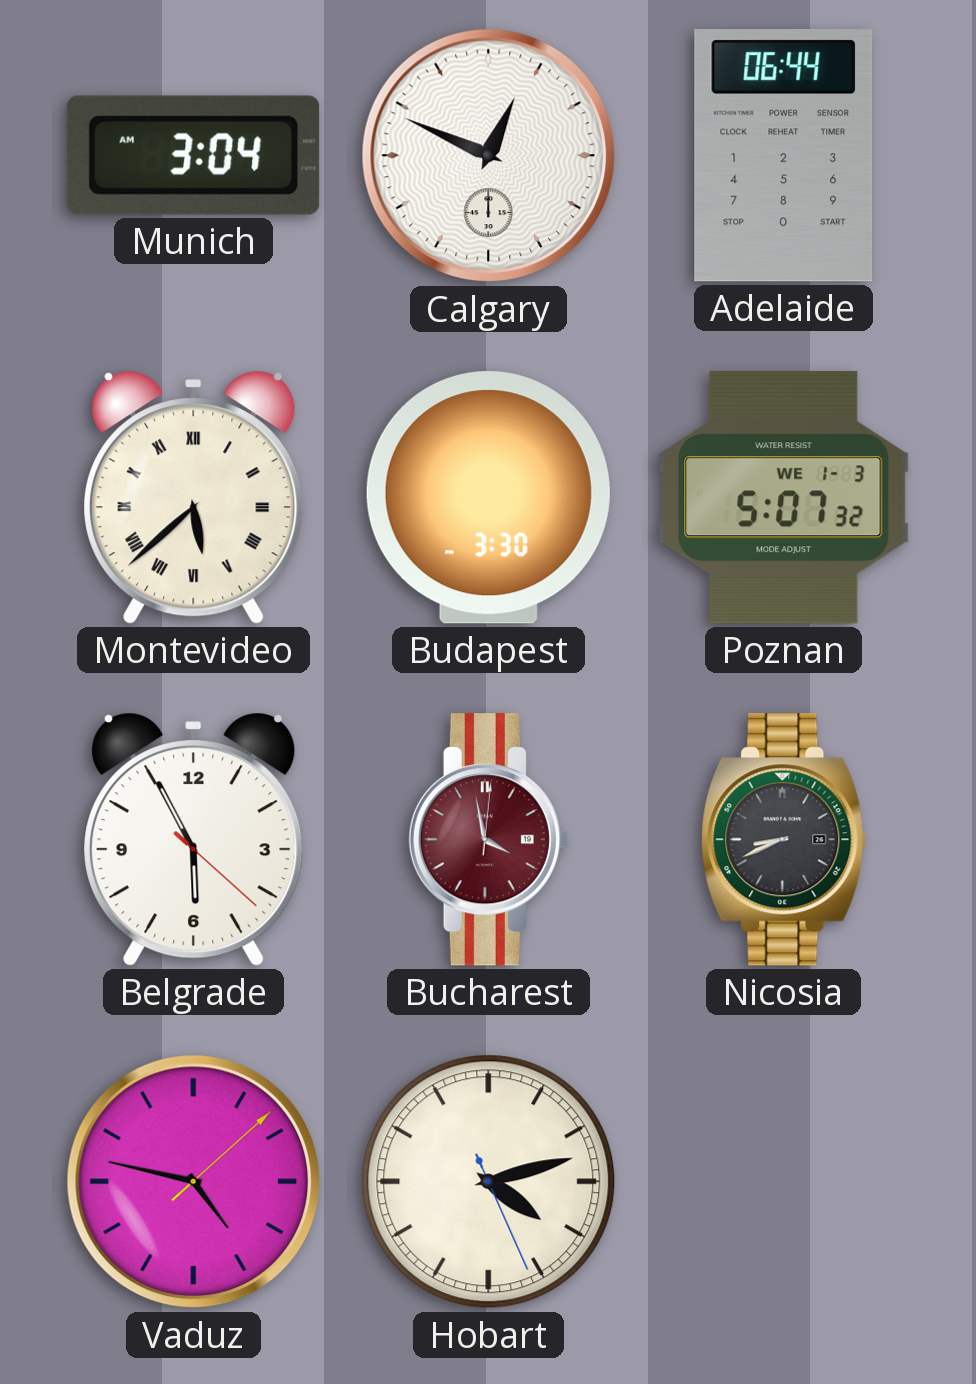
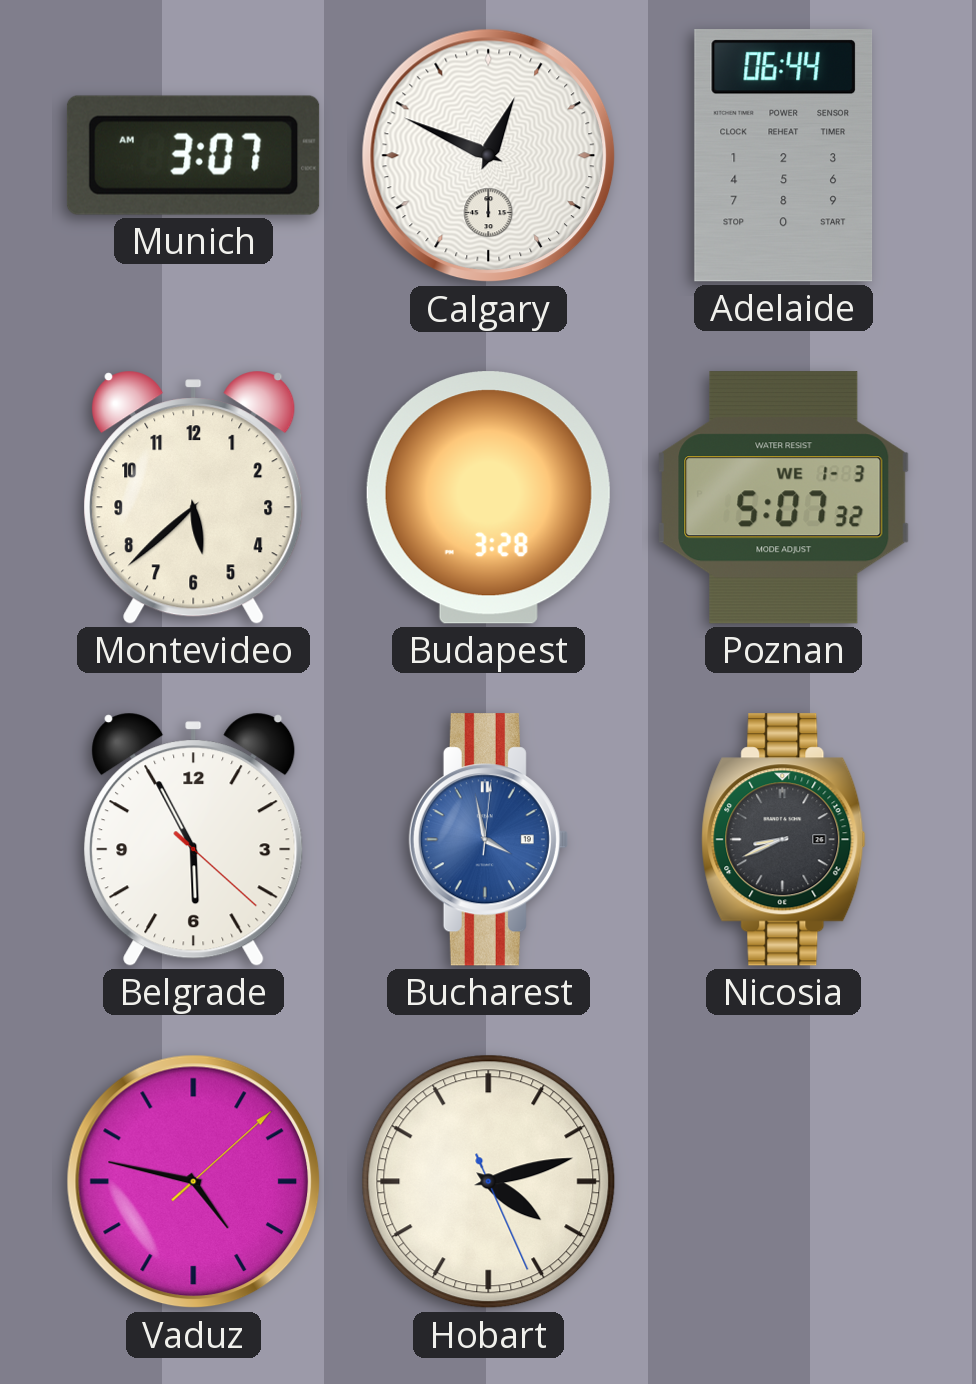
Munich: 3:04 -> 3:07 (193, 155)
Montevideo numerals: Roman -> Arabic (194, 497)
Budapest: 3:30 -> 3:28 (488, 498)
Bucharest dial: burgundy -> blue (488, 840)
